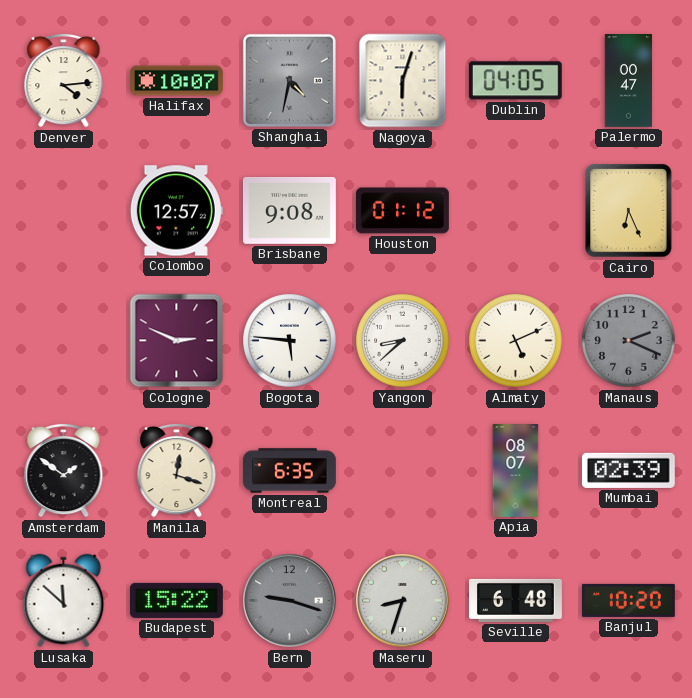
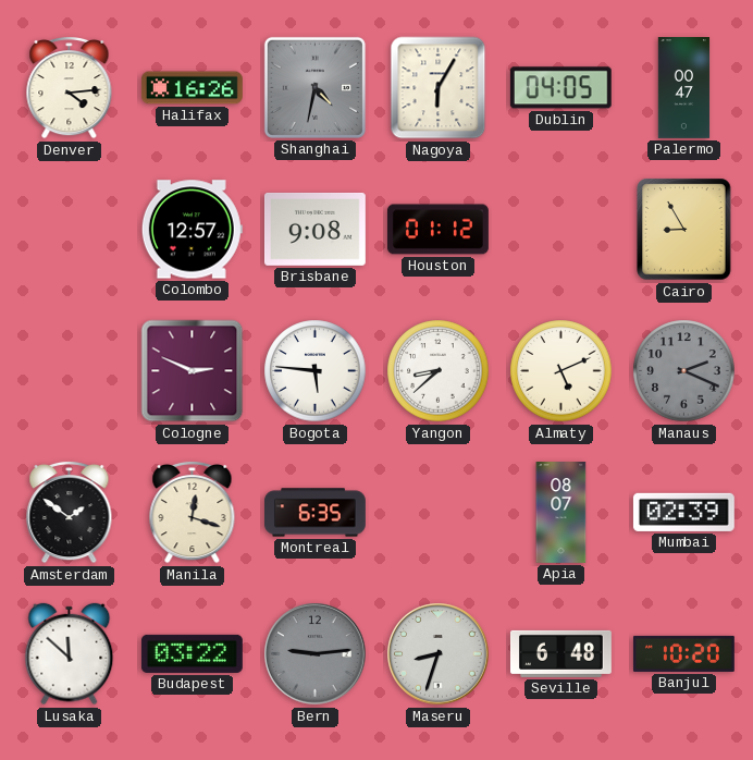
Halifax: 10:07 -> 16:26 (193, 88)
Nagoya: 6:03 -> 6:05 (439, 88)
Cairo: 6:26 -> 8:55 (684, 230)
Budapest: 15:22 -> 03:22 (192, 653)
Bern: 9:18 -> 9:14 (316, 654)
